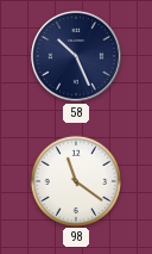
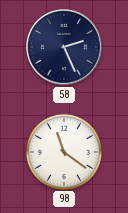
58: 10:26 -> 2:26 (65, 48)
